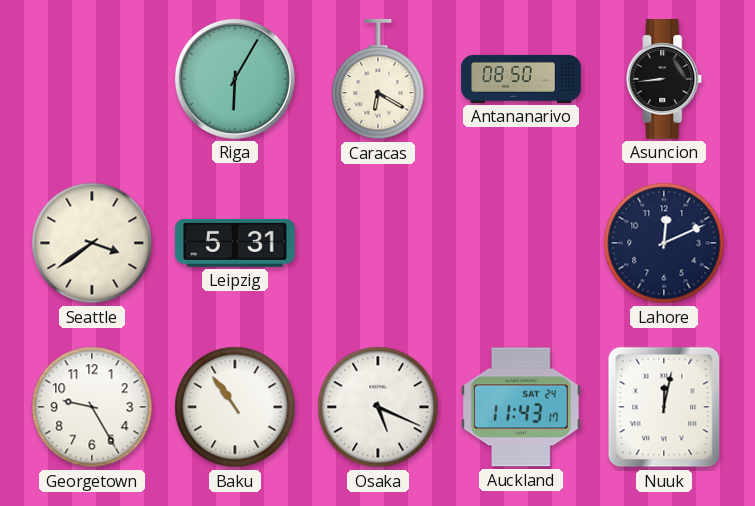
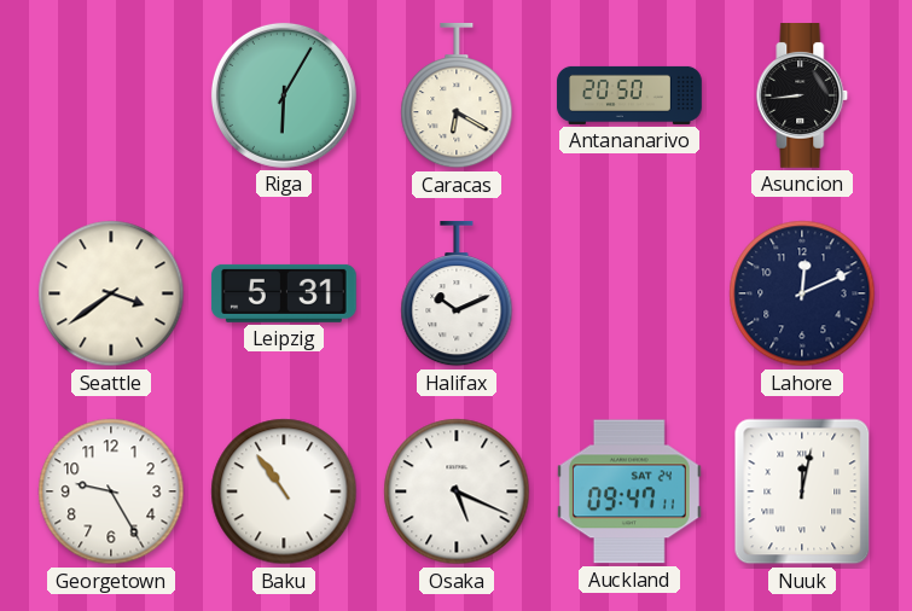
Antananarivo: 08:50 -> 20:50 (629, 95)
Halifax: none -> 10:11 (457, 293)
Auckland: 11:43 -> 09:47 (629, 491)
